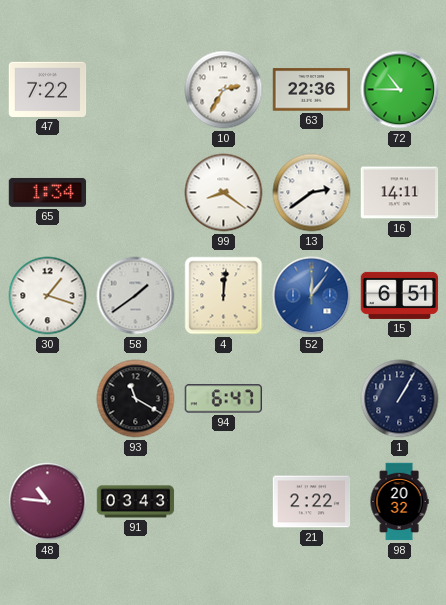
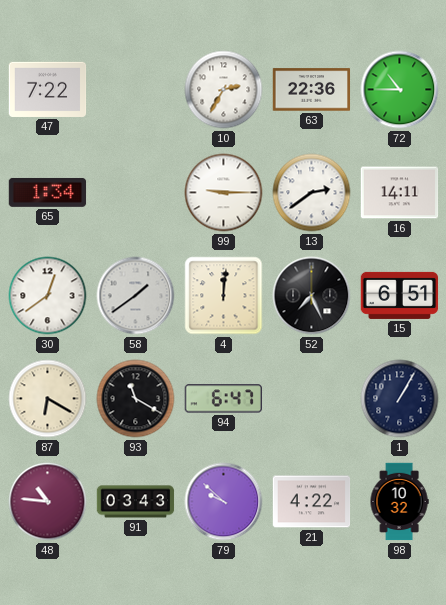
99: 8:21 -> 9:15 (224, 193)
30: 1:18 -> 12:39 (48, 296)
52: 12:06 -> 7:26 (312, 296)
52 dial: blue -> black (312, 296)
87: none -> 6:20 (48, 399)
79: none -> 9:52 (224, 502)
21: 2:22 -> 4:22 (312, 502)
98: 20:32 -> 10:32 (399, 502)
